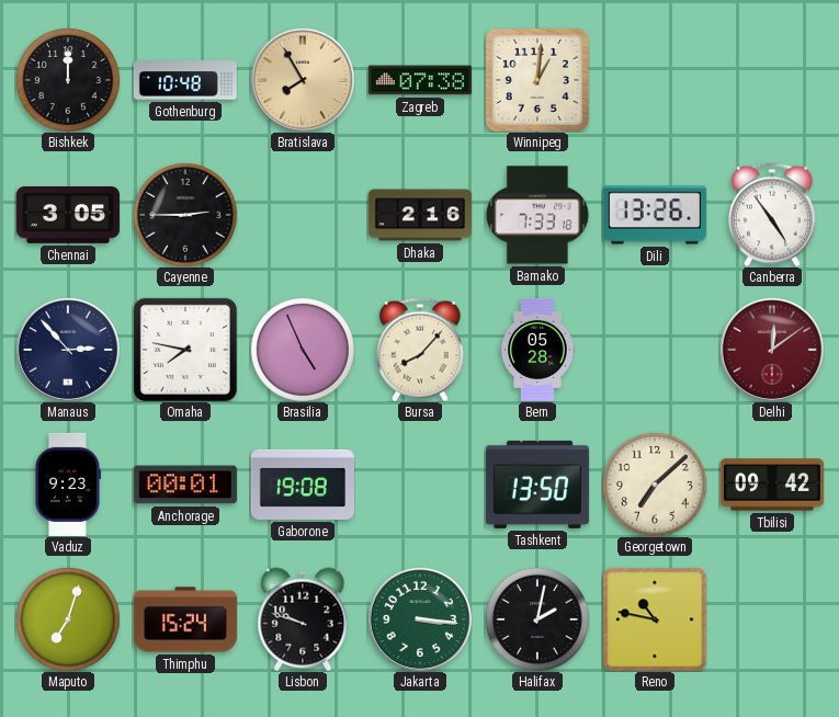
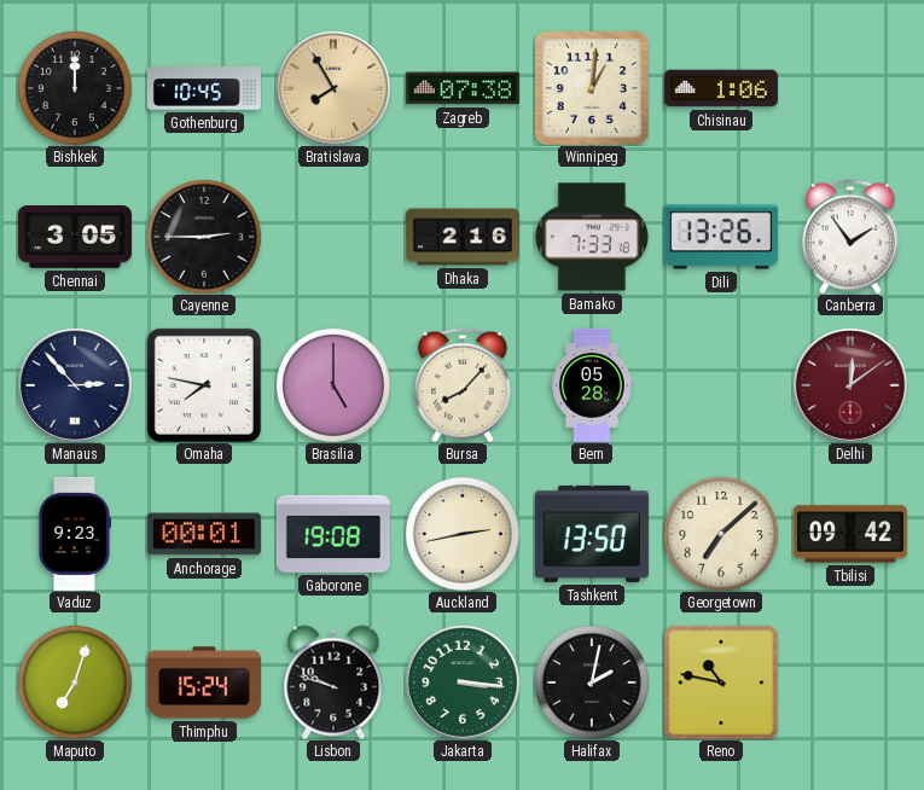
Gothenburg: 10:48 -> 10:45 (204, 88)
Chisinau: none -> 1:06 (721, 88)
Canberra: 4:54 -> 1:54 (850, 237)
Brasilia: 4:56 -> 5:00 (333, 385)
Auckland: none -> 2:43 (463, 534)
